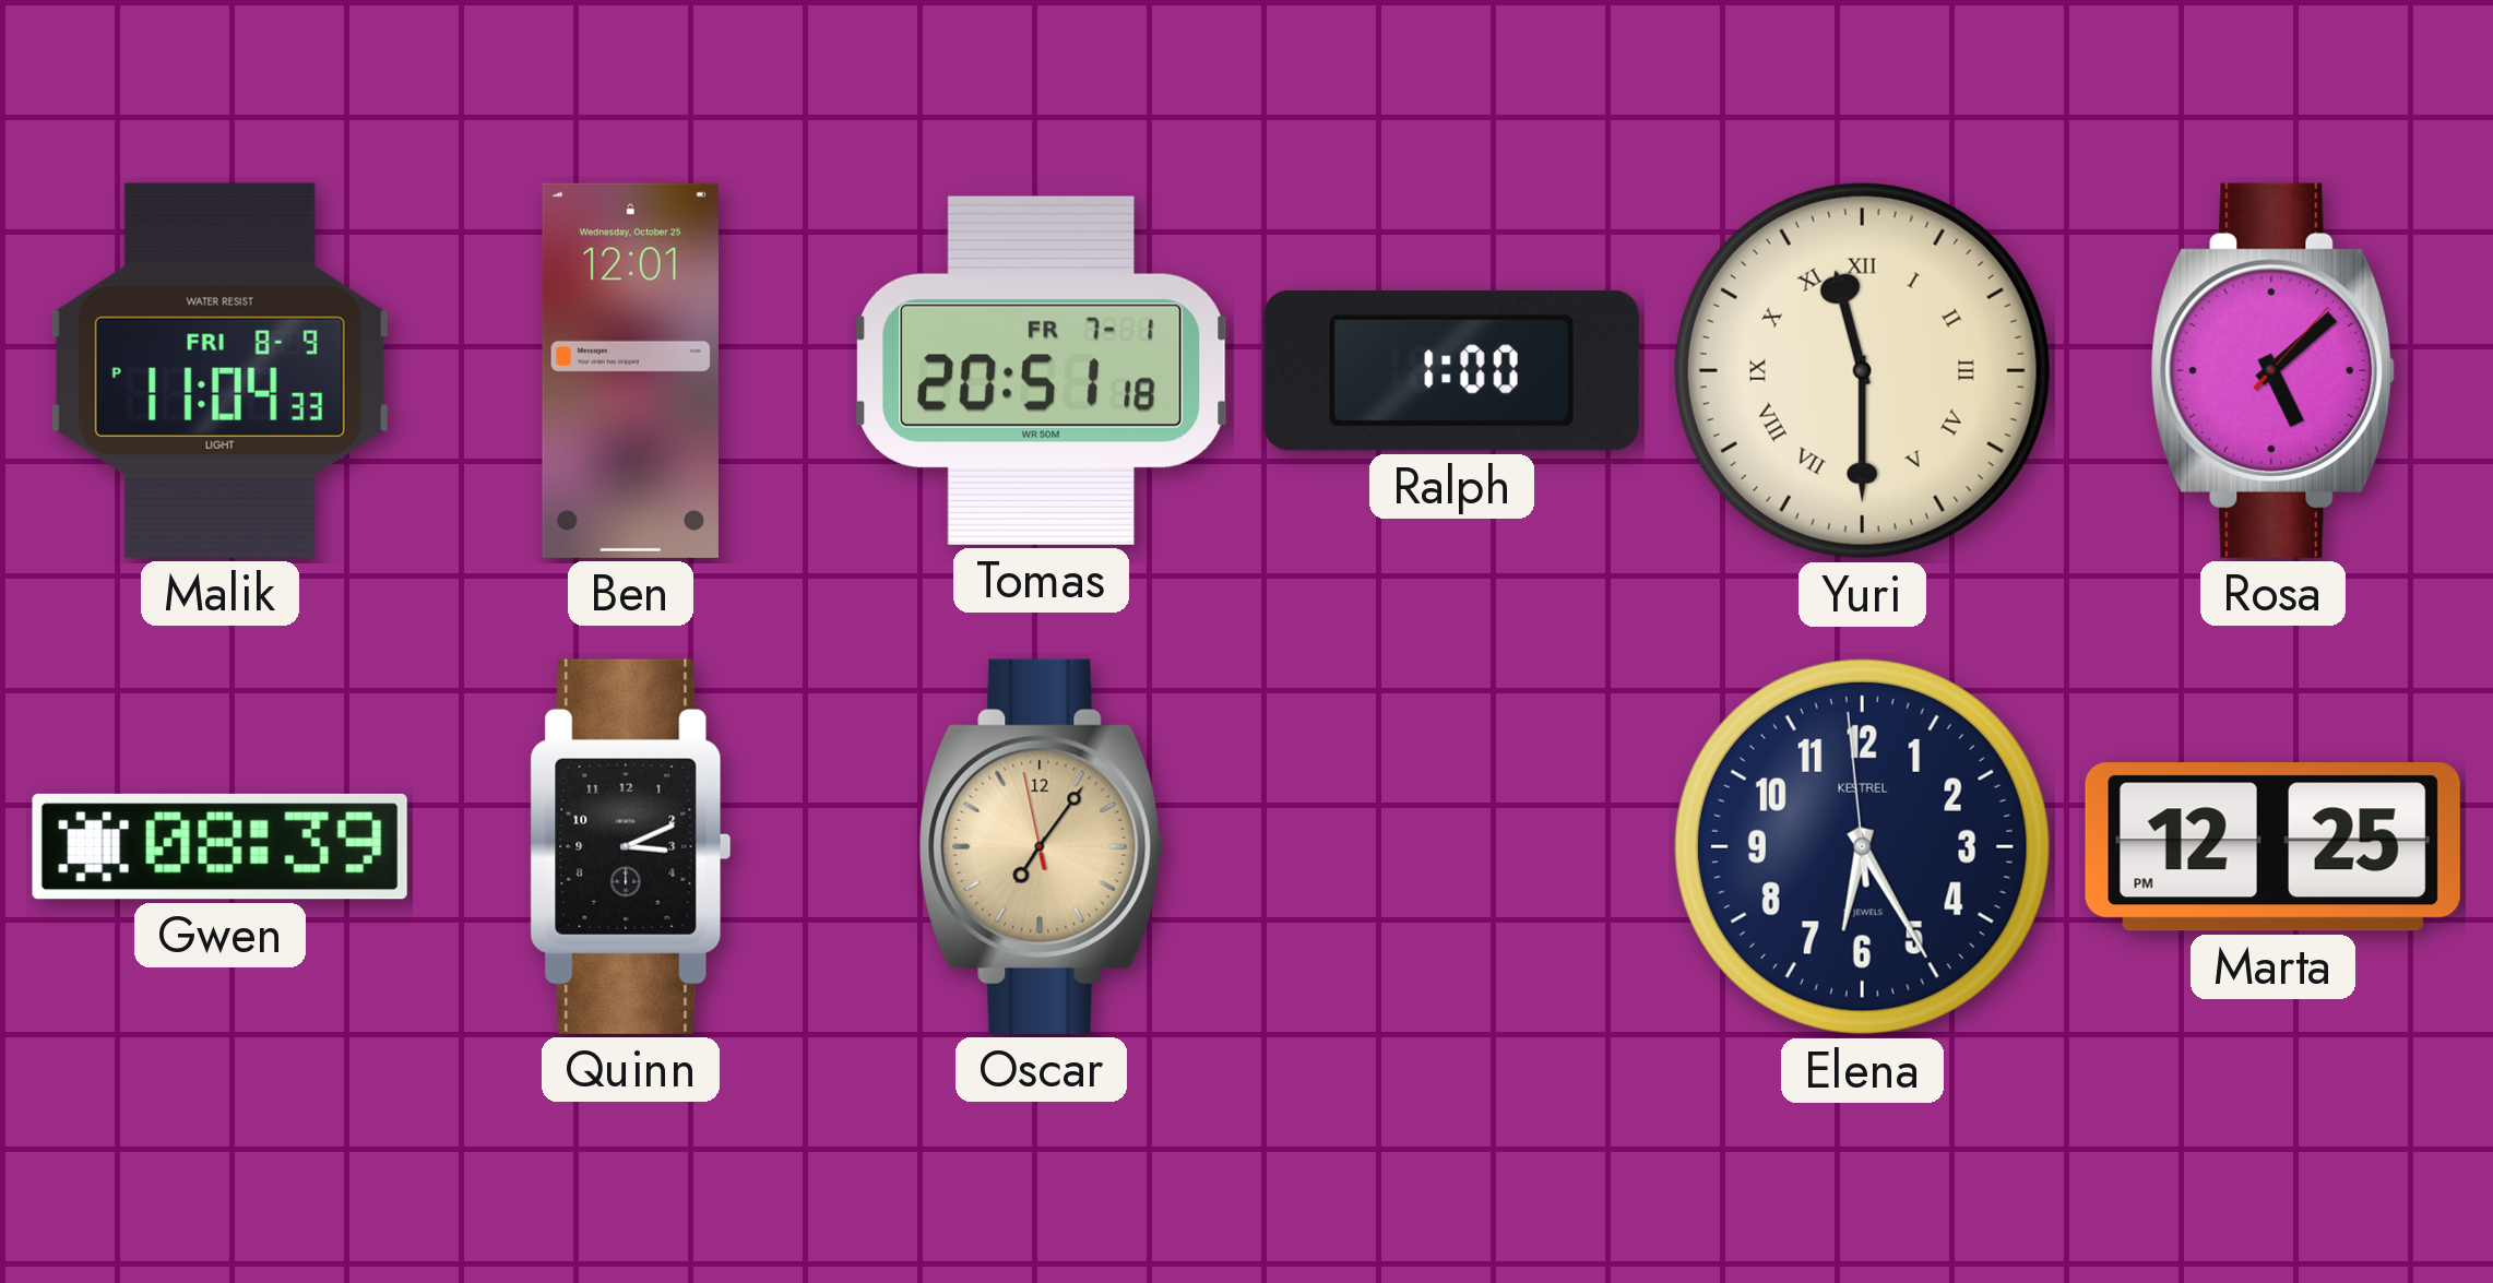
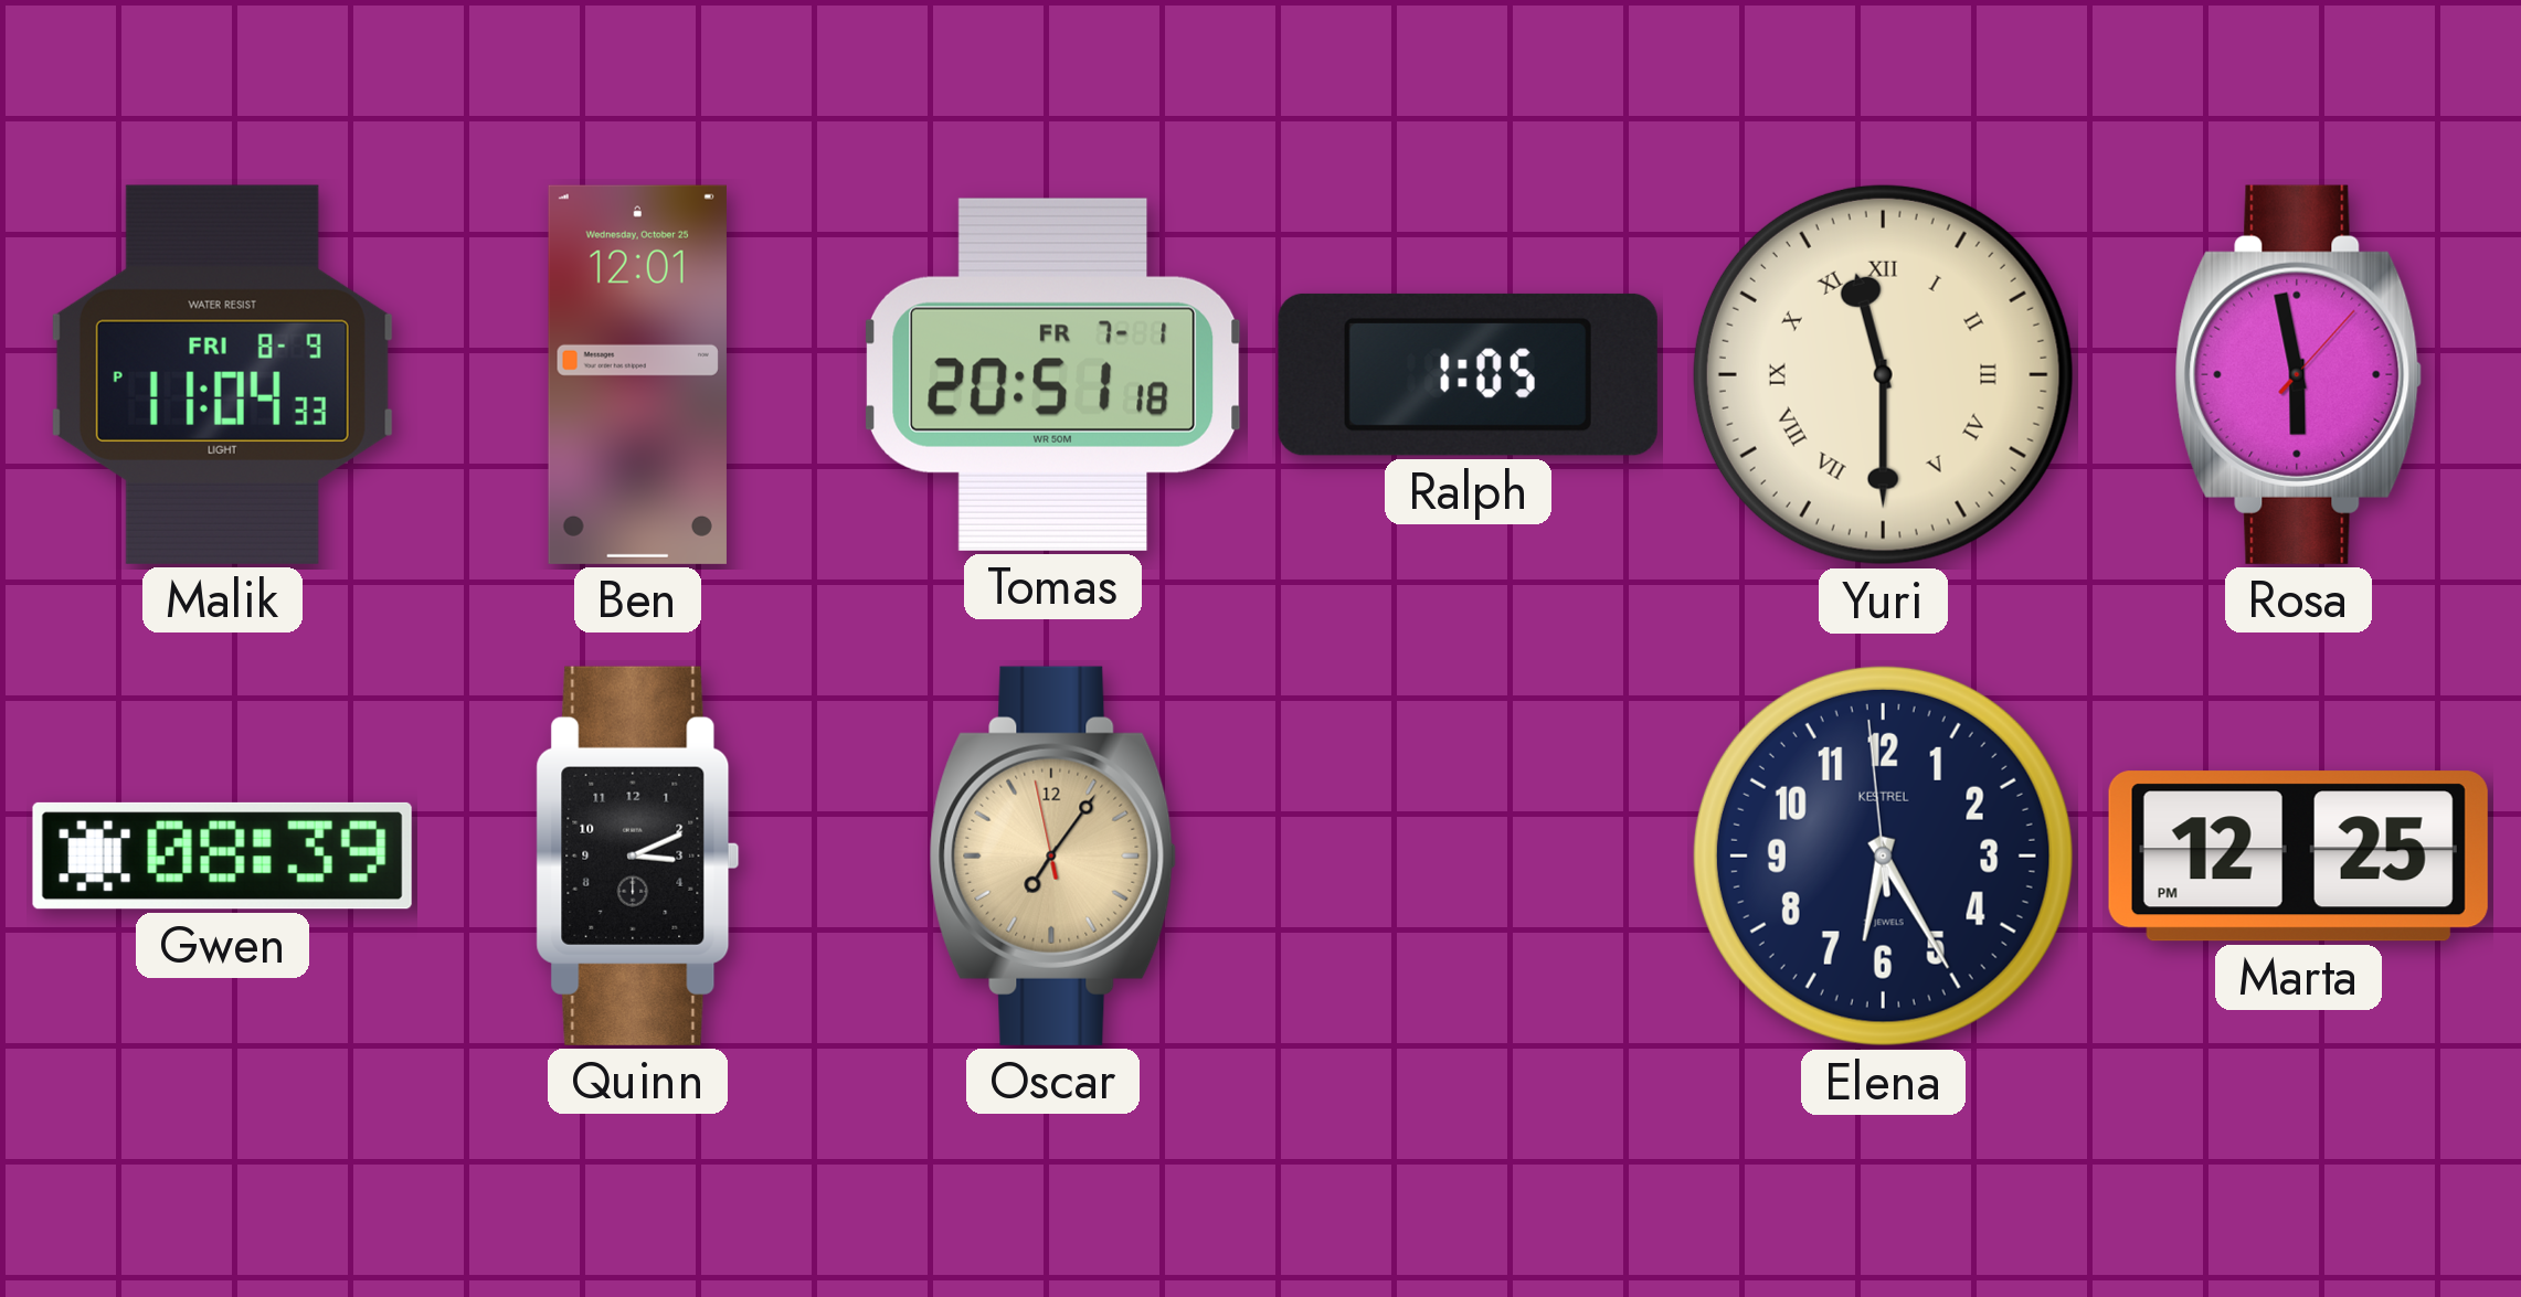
Ralph: 1:00 -> 1:05 (1468, 374)
Rosa: 5:08 -> 5:58 (2299, 374)
